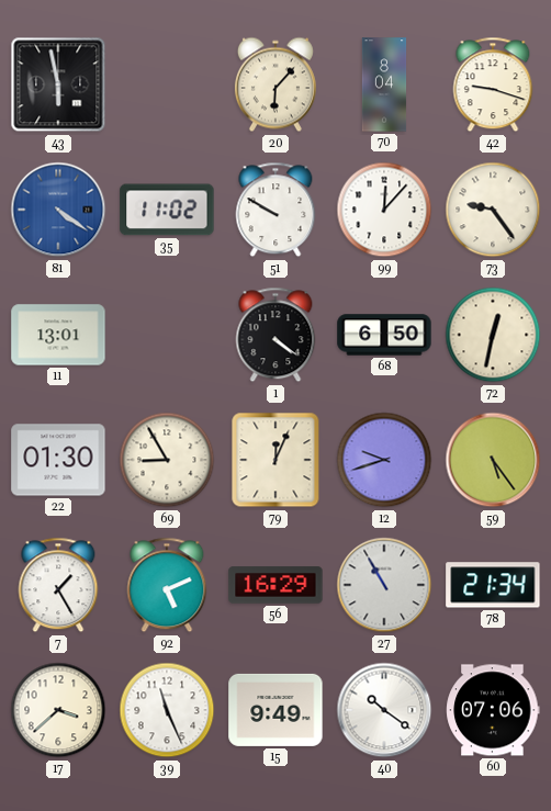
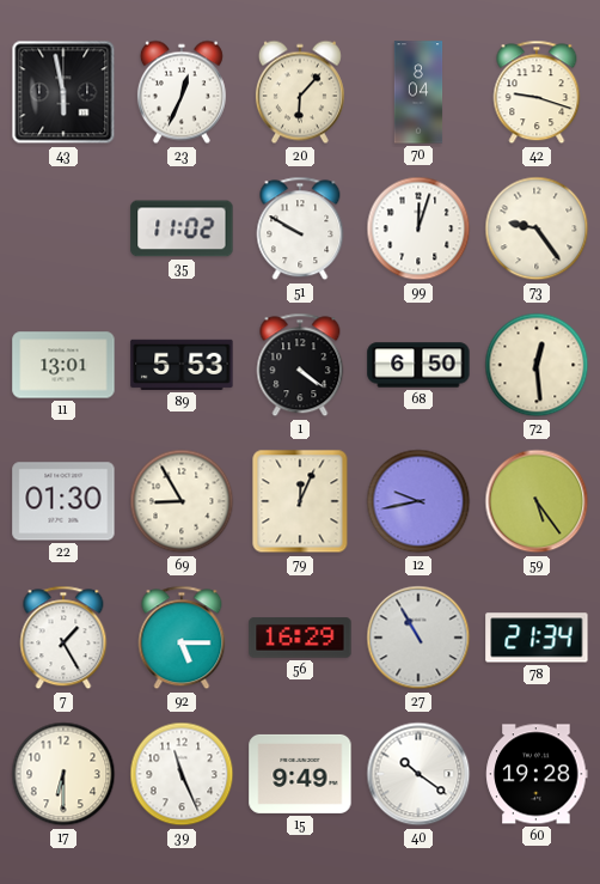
23: none -> 12:34 (182, 92)
81: 4:21 -> none (58, 210)
99: 12:07 -> 12:03 (418, 228)
89: none -> 5:53 (182, 365)
72: 12:32 -> 12:29 (537, 365)
12: 9:42 -> 9:43 (418, 501)
92: 5:11 -> 5:15 (182, 638)
17: 3:38 -> 6:30 (63, 774)
60: 07:06 -> 19:28 (537, 774)
